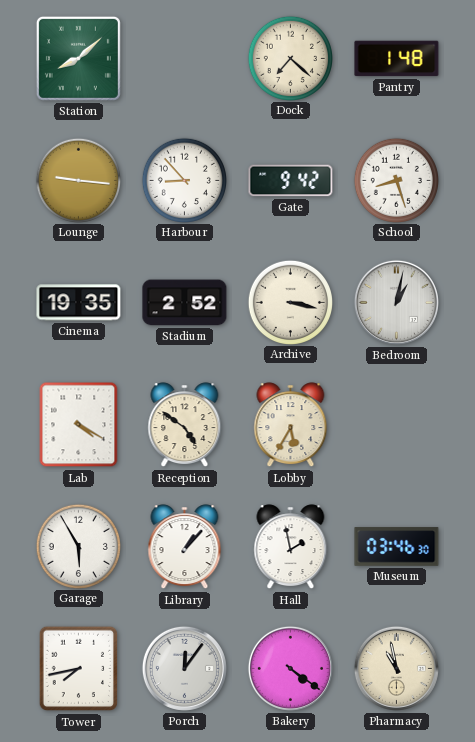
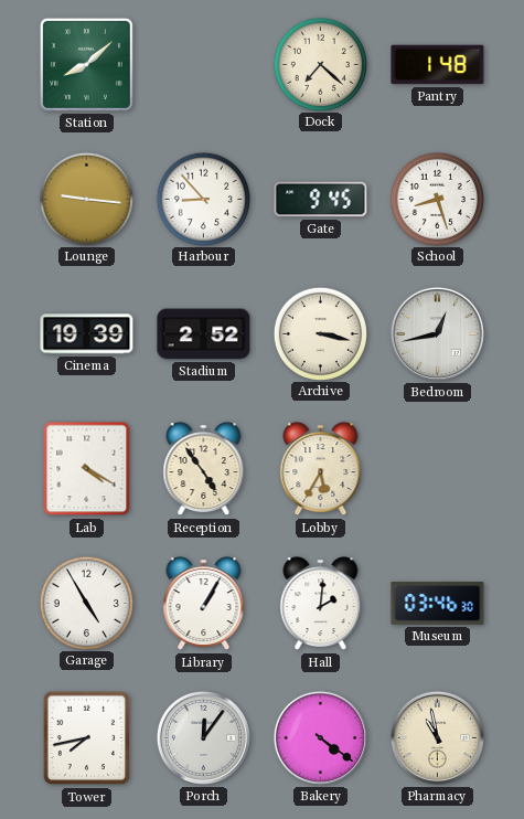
Gate: 9:42 -> 9:45 (321, 200)
Cinema: 19:35 -> 19:39 (87, 334)
Bedroom: 1:02 -> 12:43 (437, 333)
Reception: 4:51 -> 4:54 (204, 469)
Garage: 5:55 -> 4:55 (86, 603)
Library: 1:07 -> 1:05 (204, 604)
Hall: 1:58 -> 2:01 (321, 604)
